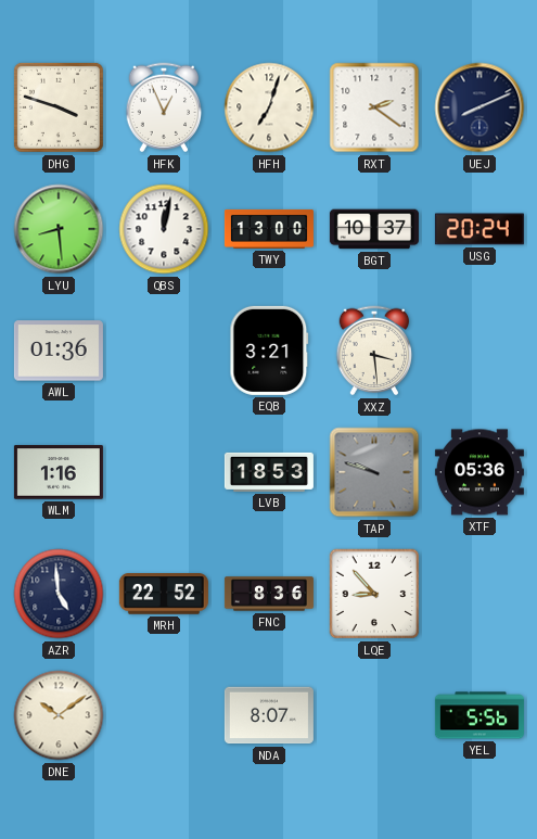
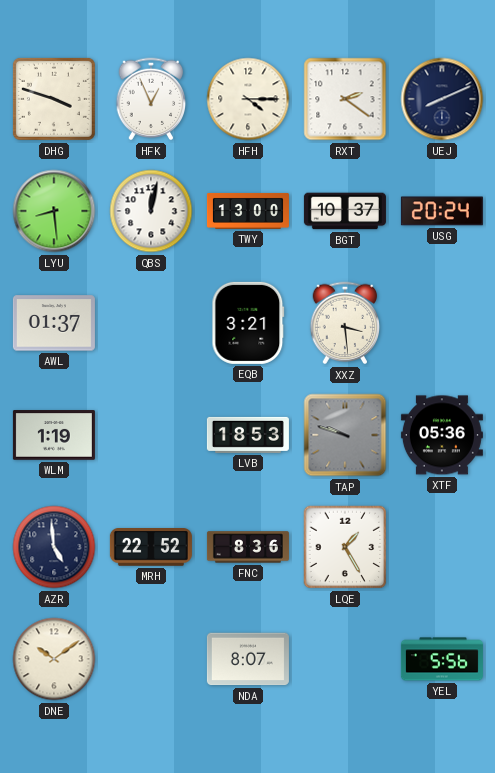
HFH: 7:03 -> 4:15 (248, 99)
AWL: 01:36 -> 01:37 (54, 323)
WLM: 1:16 -> 1:19 (54, 435)
LQE: 8:53 -> 1:25 (345, 547)
